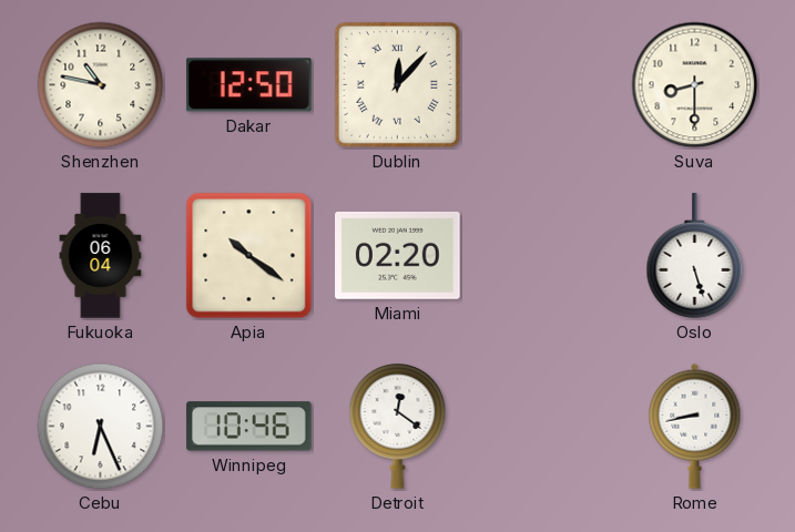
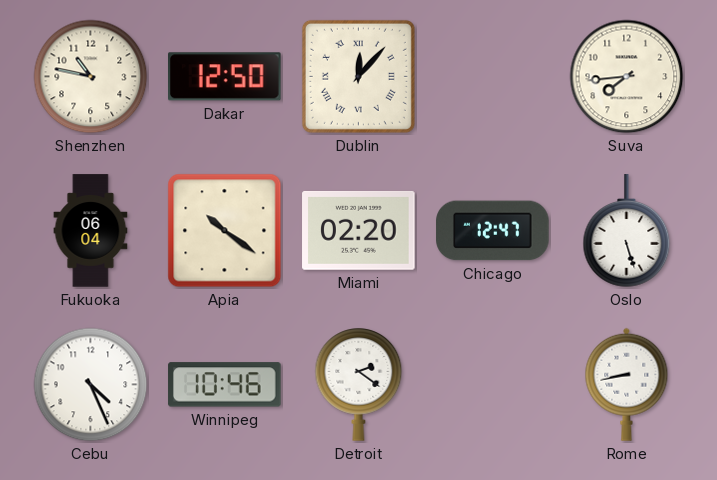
Suva: 8:30 -> 7:44 (627, 77)
Chicago: none -> 12:47 (493, 231)
Cebu: 6:26 -> 4:26 (91, 385)
Detroit: 12:21 -> 2:21 (359, 385)
